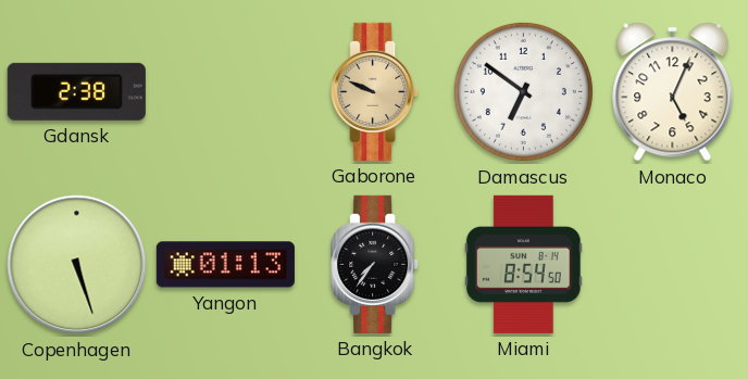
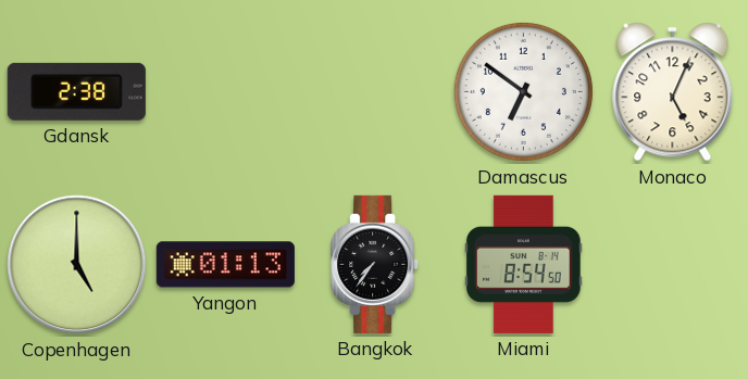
Gaborone: 9:49 -> none (375, 91)
Copenhagen: 5:27 -> 5:00 (77, 265)
